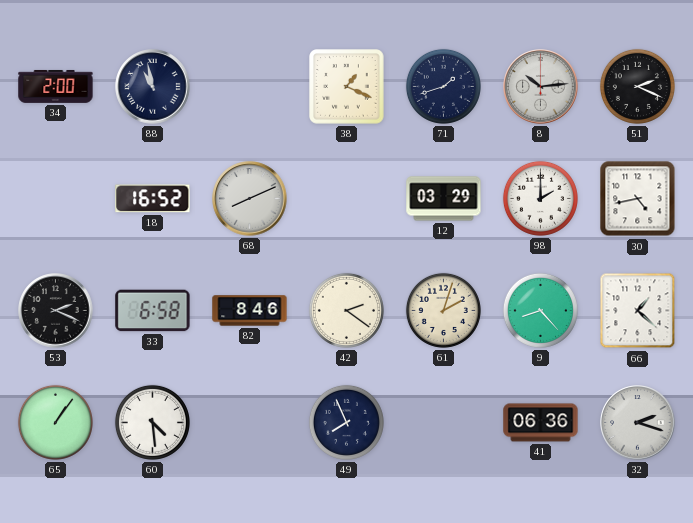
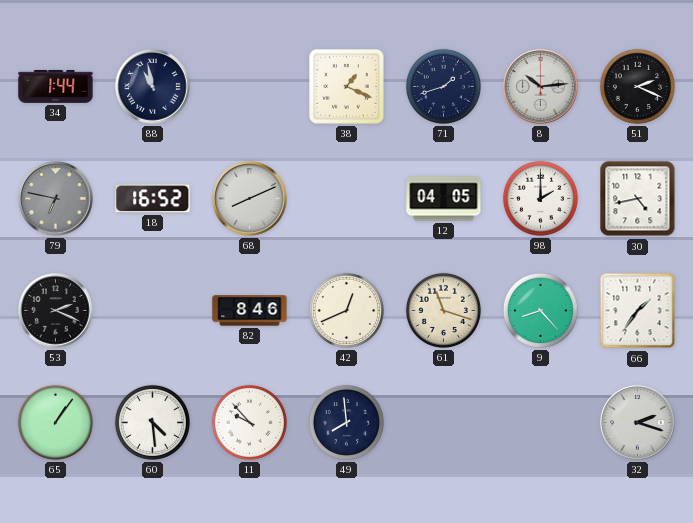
34: 2:00 -> 1:44 (56, 86)
79: none -> 6:47 (56, 199)
12: 03:29 -> 04:05 (444, 199)
33: 6:58 -> none (153, 311)
42: 2:21 -> 12:41 (346, 310)
61: 2:03 -> 11:18 (443, 310)
66: 1:22 -> 1:36 (638, 311)
11: none -> 9:53 (249, 422)
49: 7:56 -> 7:59 (346, 422)
41: 06:36 -> none (541, 423)
